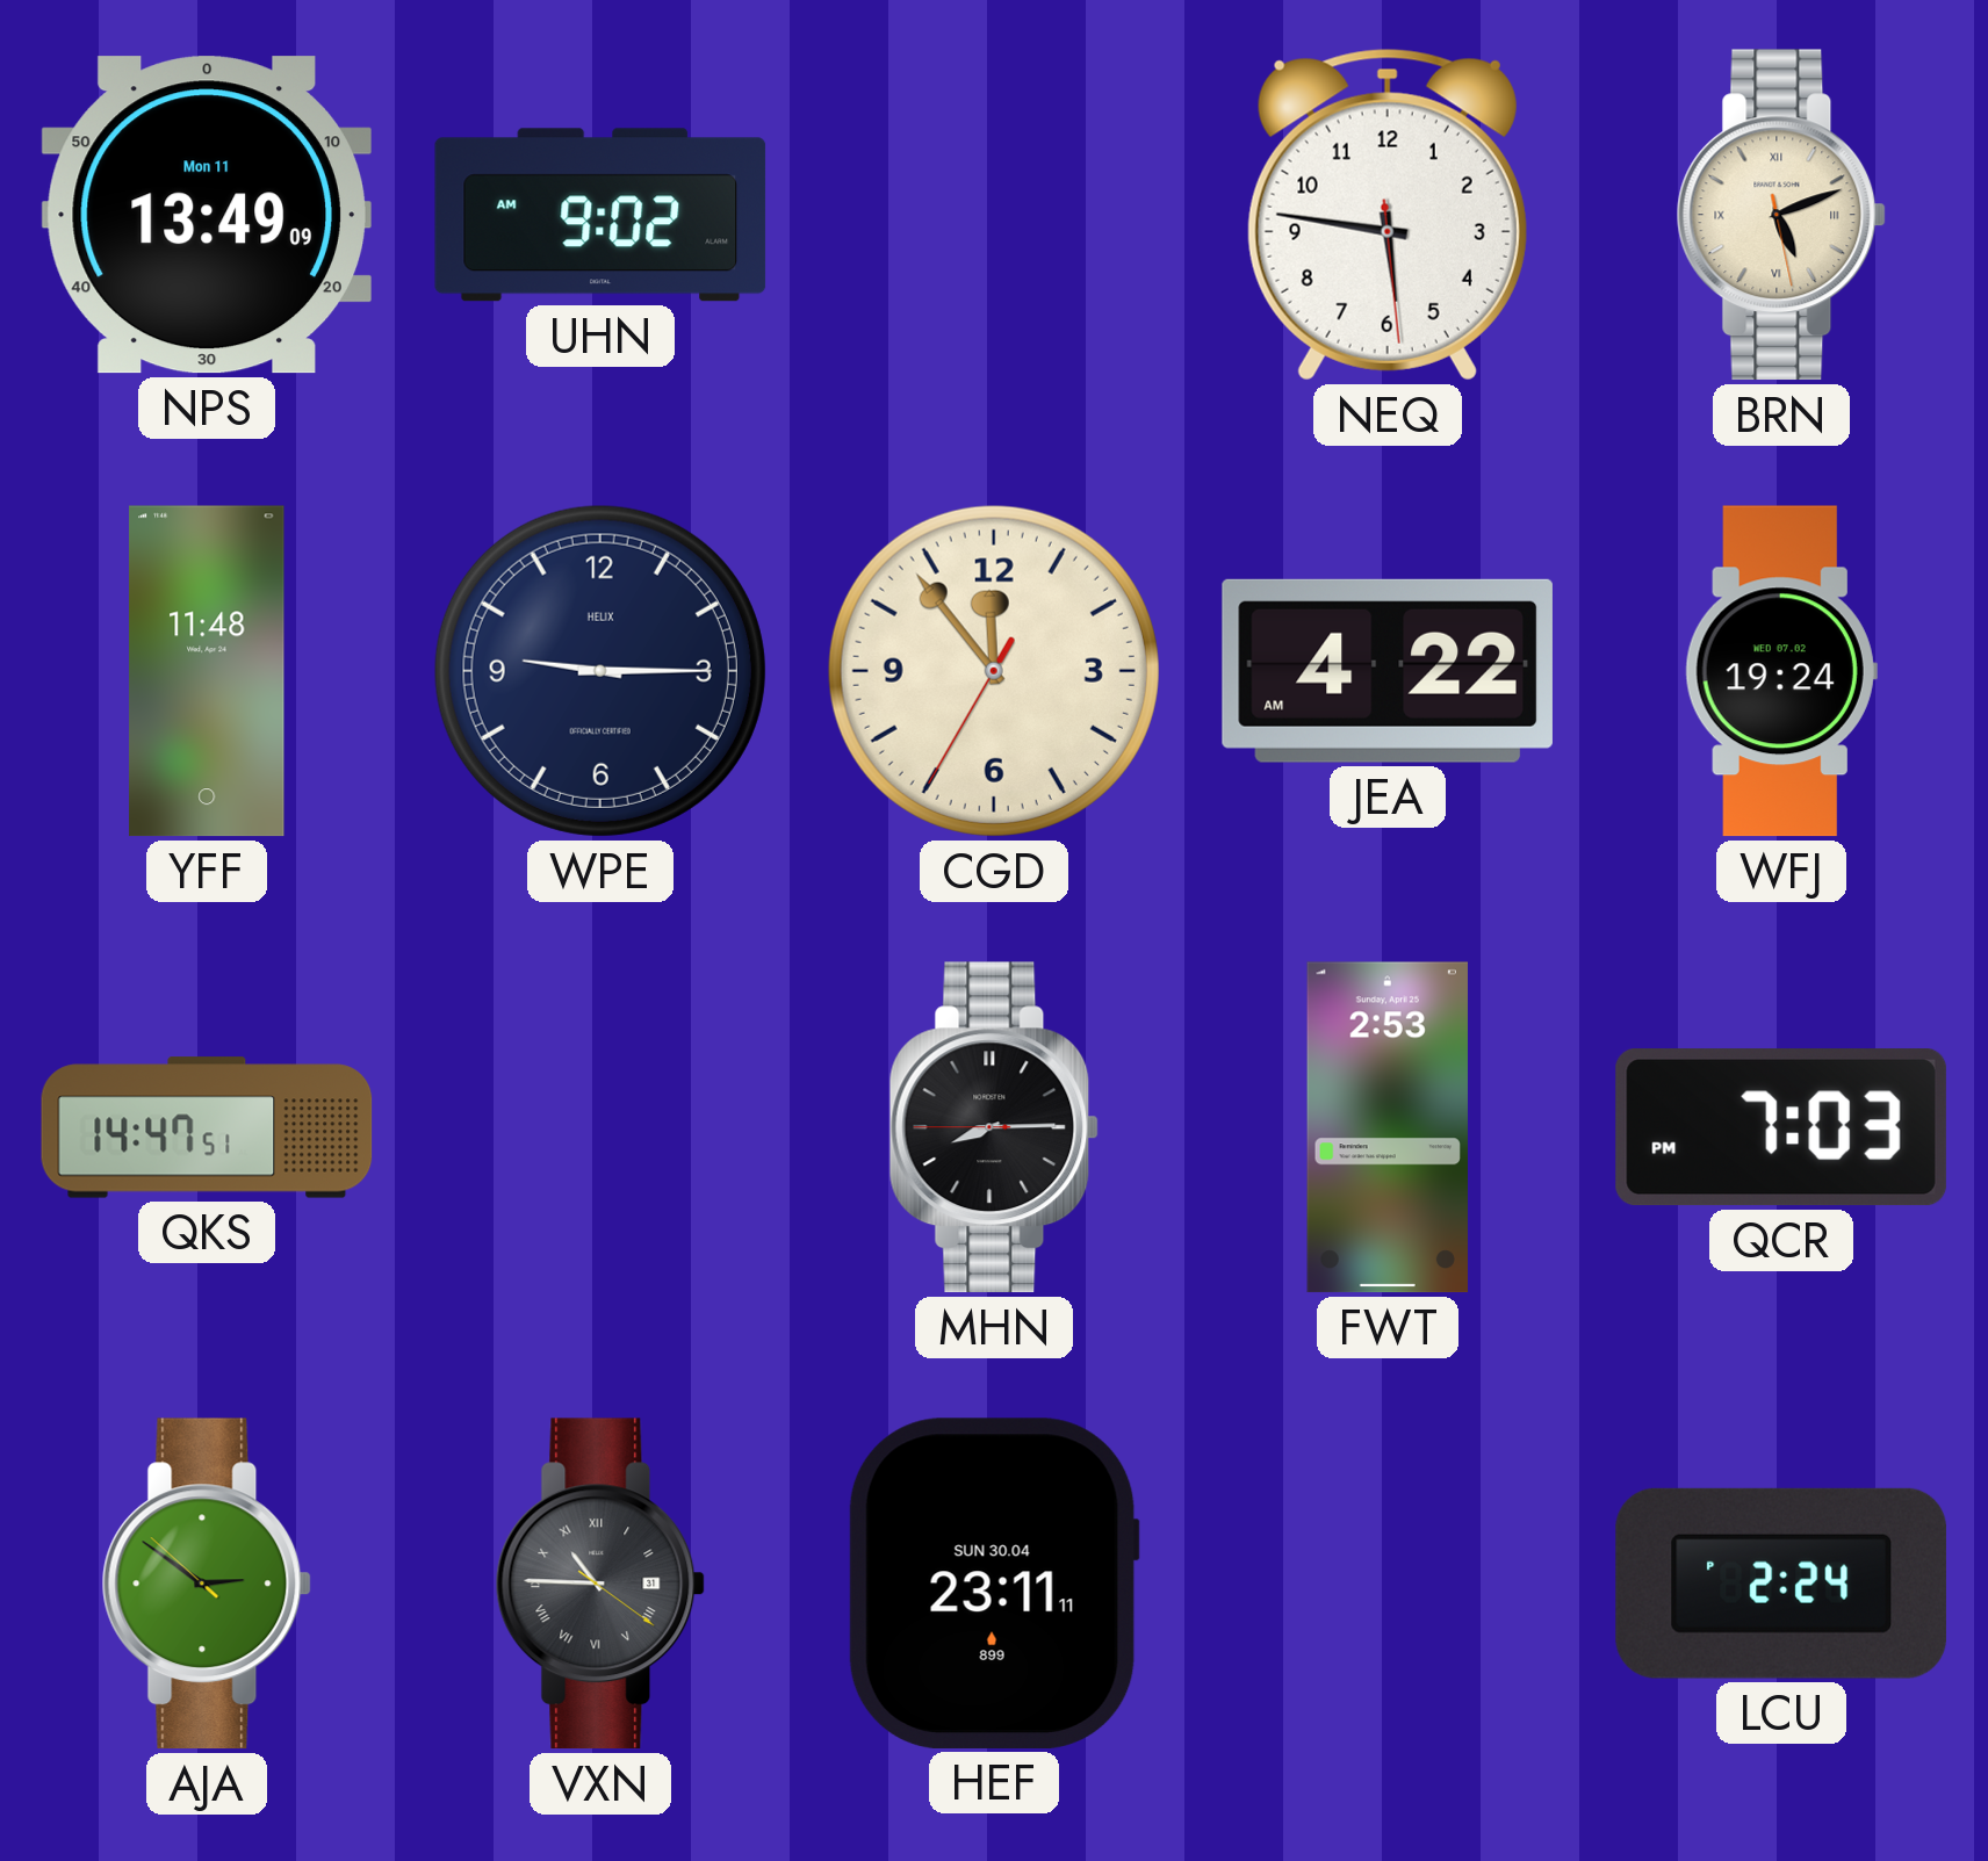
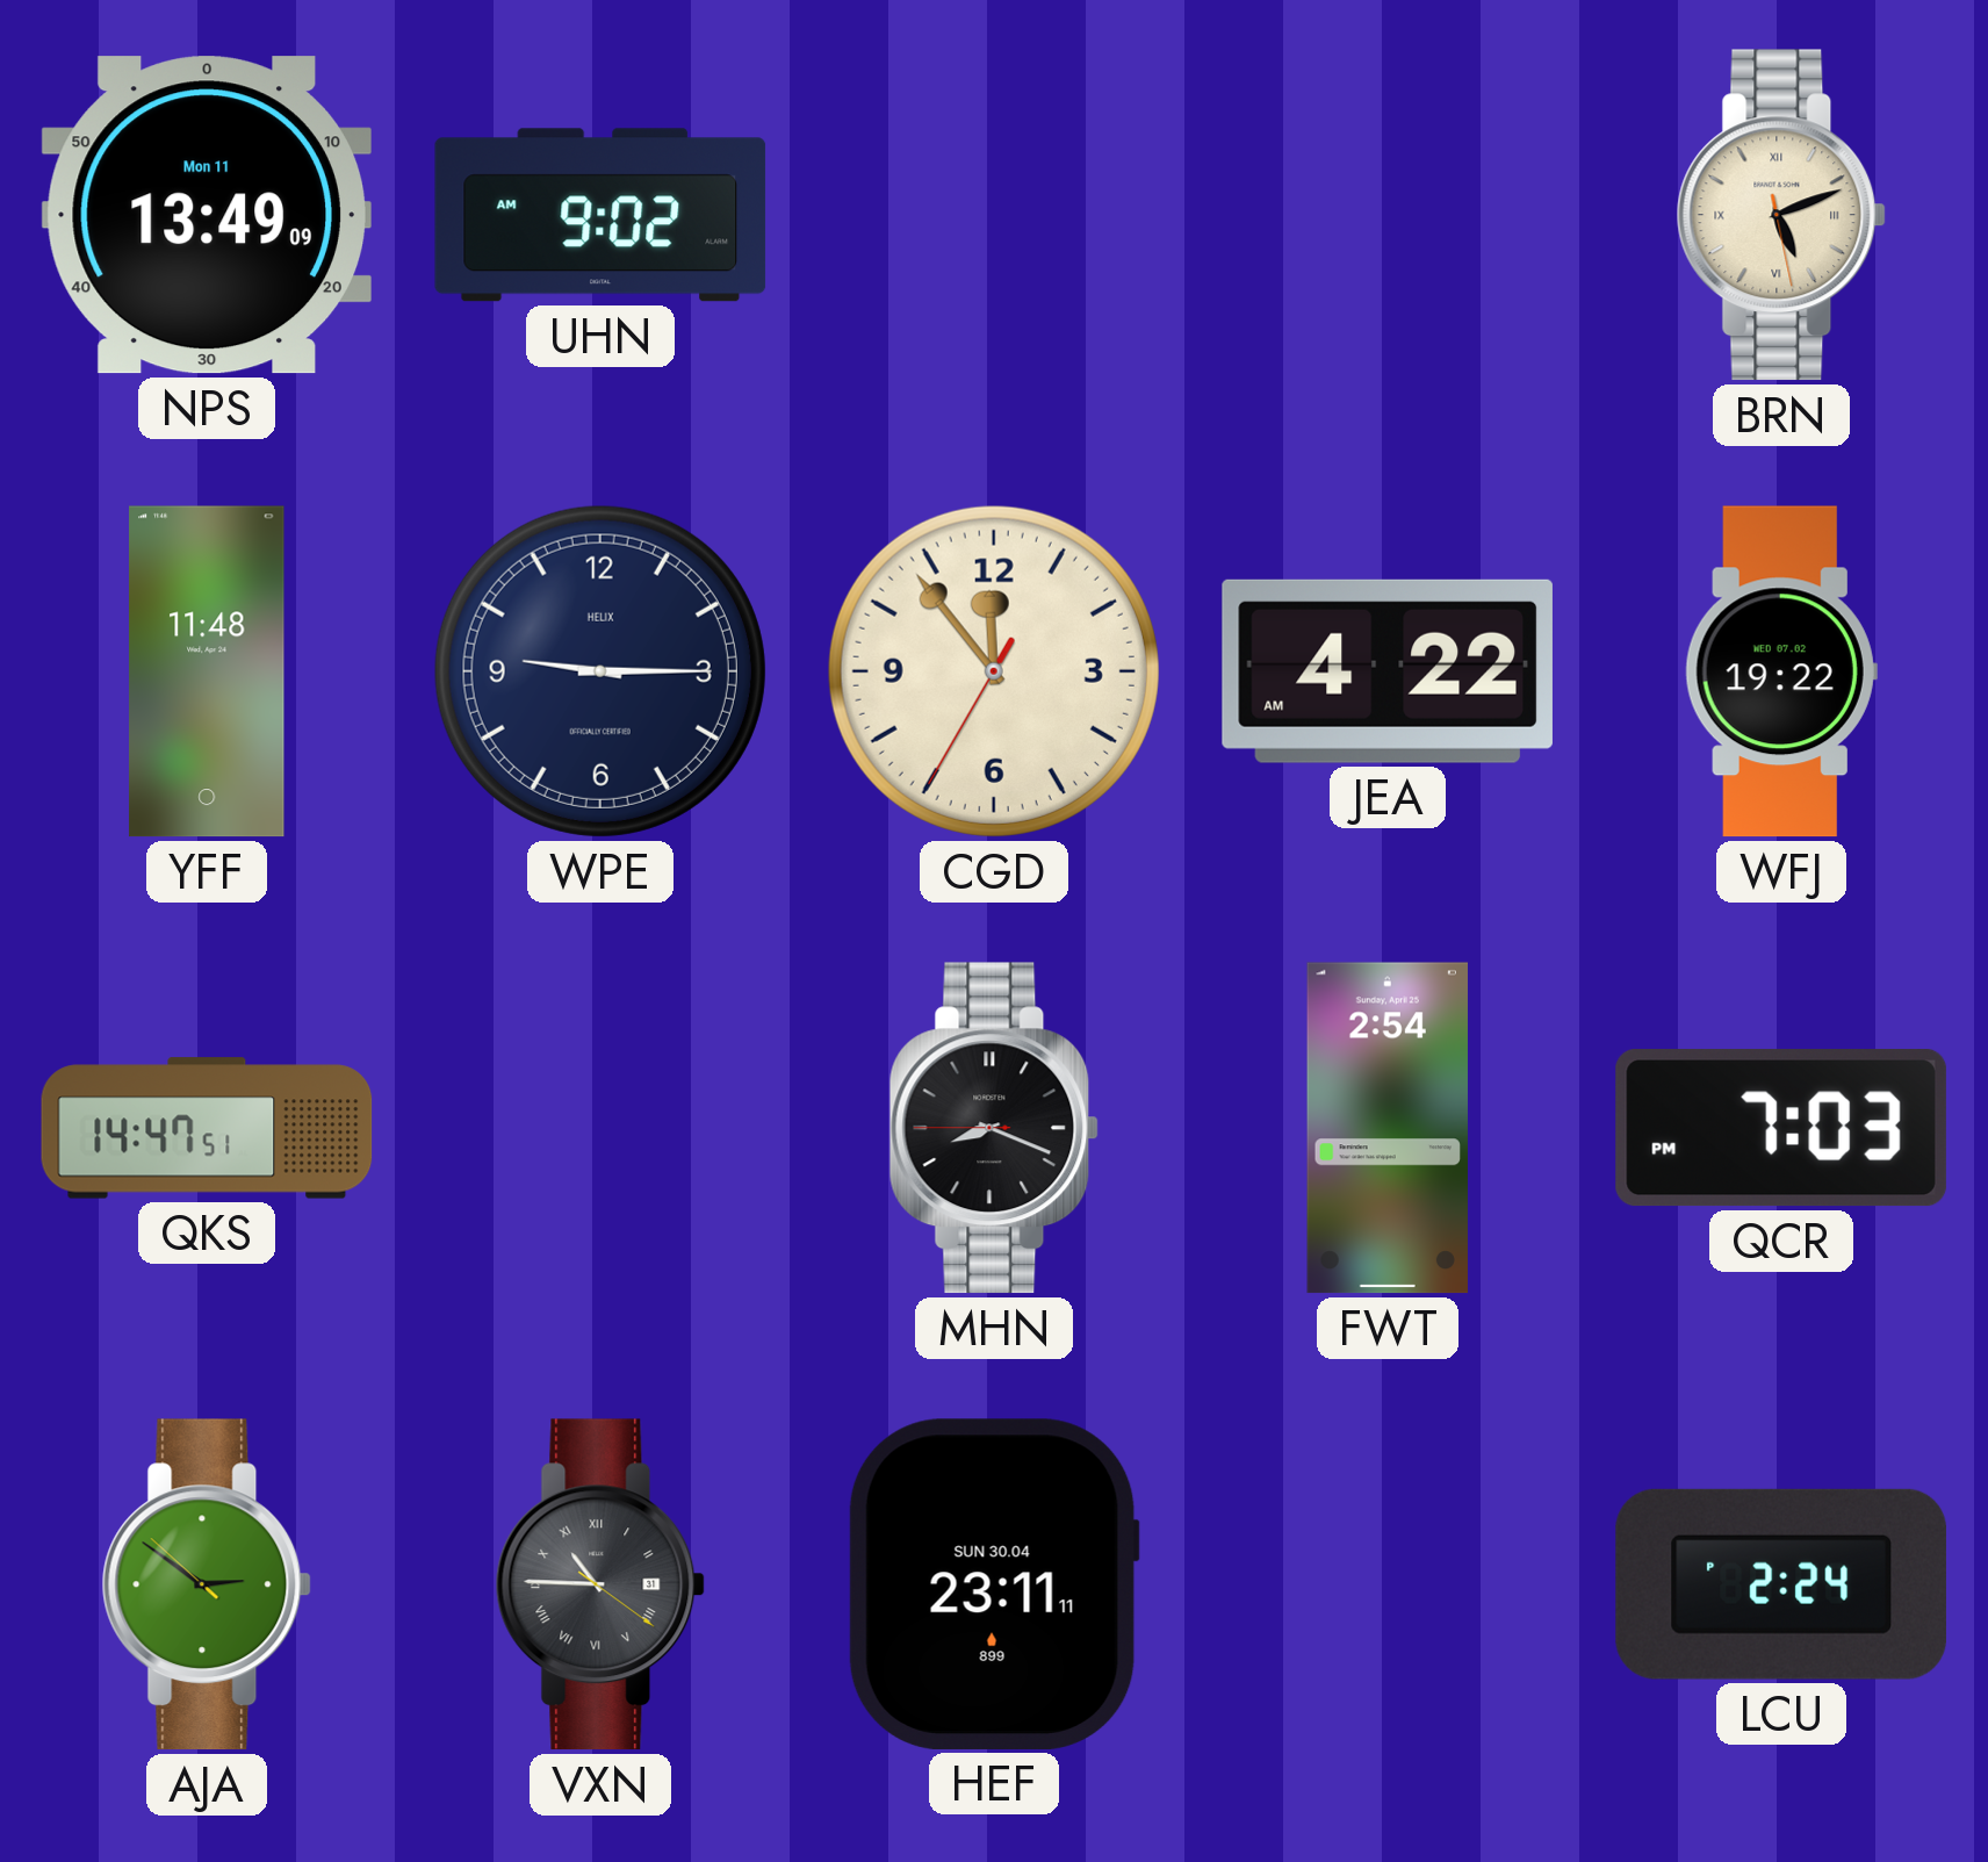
NEQ: 5:46 -> none (1388, 215)
WFJ: 19:24 -> 19:22 (1781, 671)
MHN: 8:14 -> 8:18 (994, 1128)
FWT: 2:53 -> 2:54 (1388, 1128)
